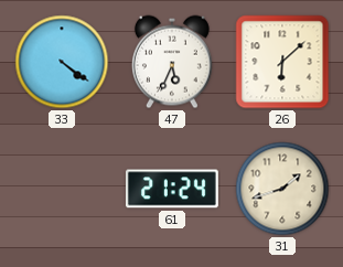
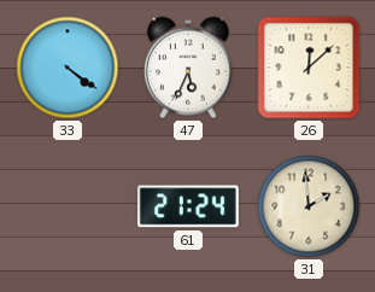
26: 6:08 -> 12:08 (309, 68)
31: 1:42 -> 1:59 (309, 206)
